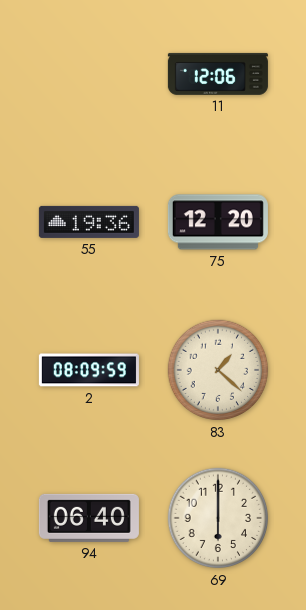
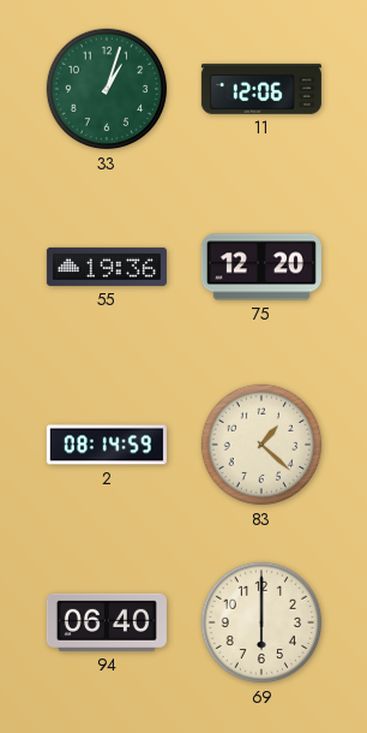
33: none -> 1:03 (107, 89)
2: 08:09 -> 08:14 (107, 445)
